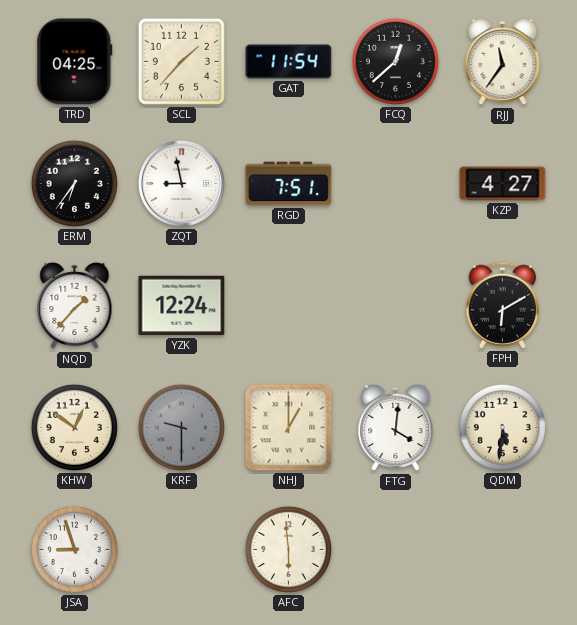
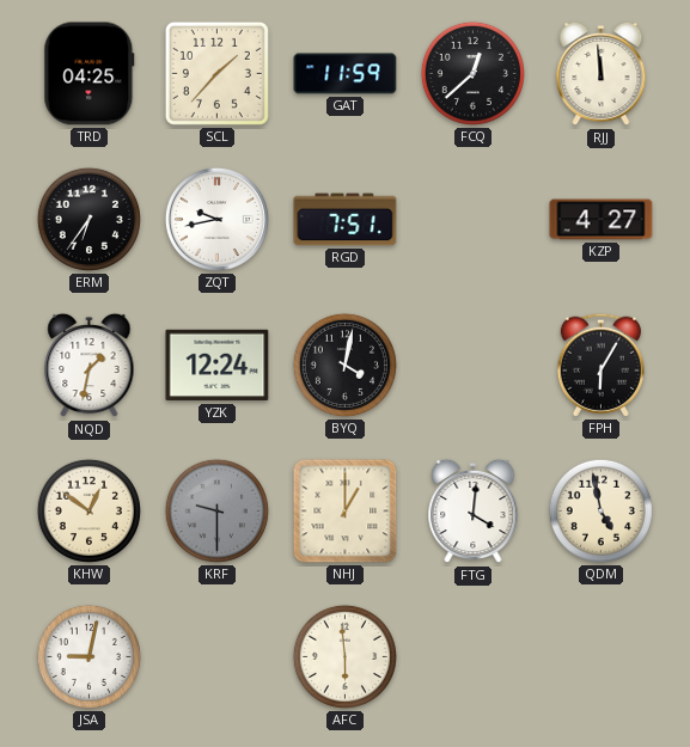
GAT: 11:54 -> 11:59 (346, 74)
RJJ: 11:36 -> 11:59 (602, 74)
ZQT: 8:58 -> 9:43 (216, 219)
NQD: 1:37 -> 1:32 (90, 366)
BYQ: none -> 4:02 (344, 365)
FPH: 6:10 -> 6:05 (600, 365)
QDM: 5:31 -> 4:58 (600, 510)
JSA: 8:57 -> 9:02 (88, 656)
